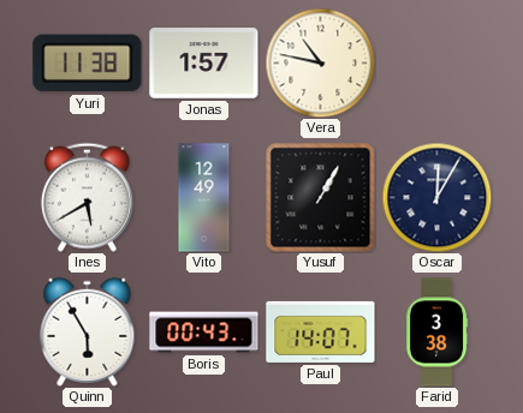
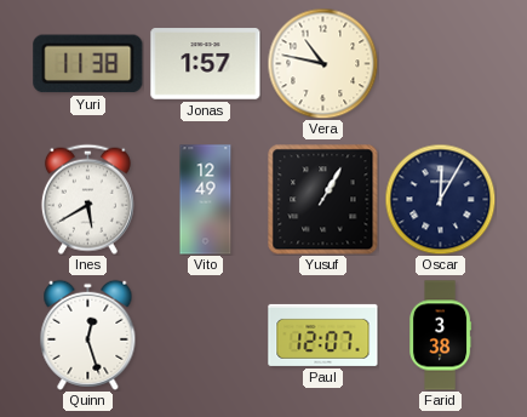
Quinn: 5:55 -> 12:27 (88, 335)
Boris: 00:43 -> none (204, 333)
Paul: 14:07 -> 12:07 (323, 335)
